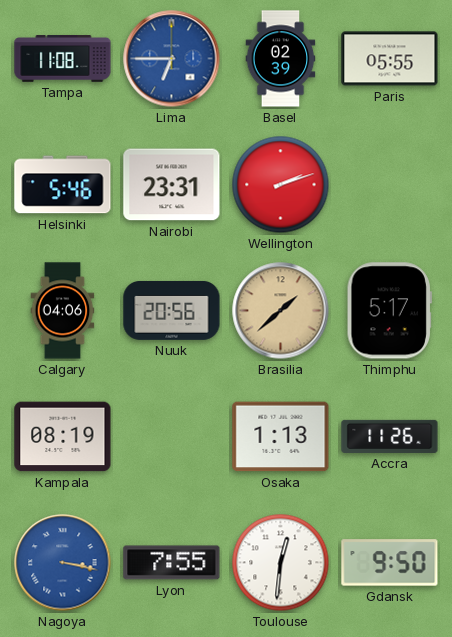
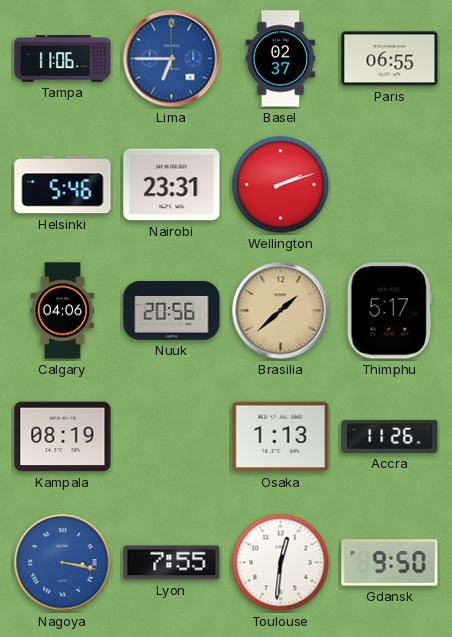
Tampa: 11:08 -> 11:06 (63, 59)
Basel: 02:39 -> 02:37 (281, 59)
Paris: 05:55 -> 06:55 (390, 59)
